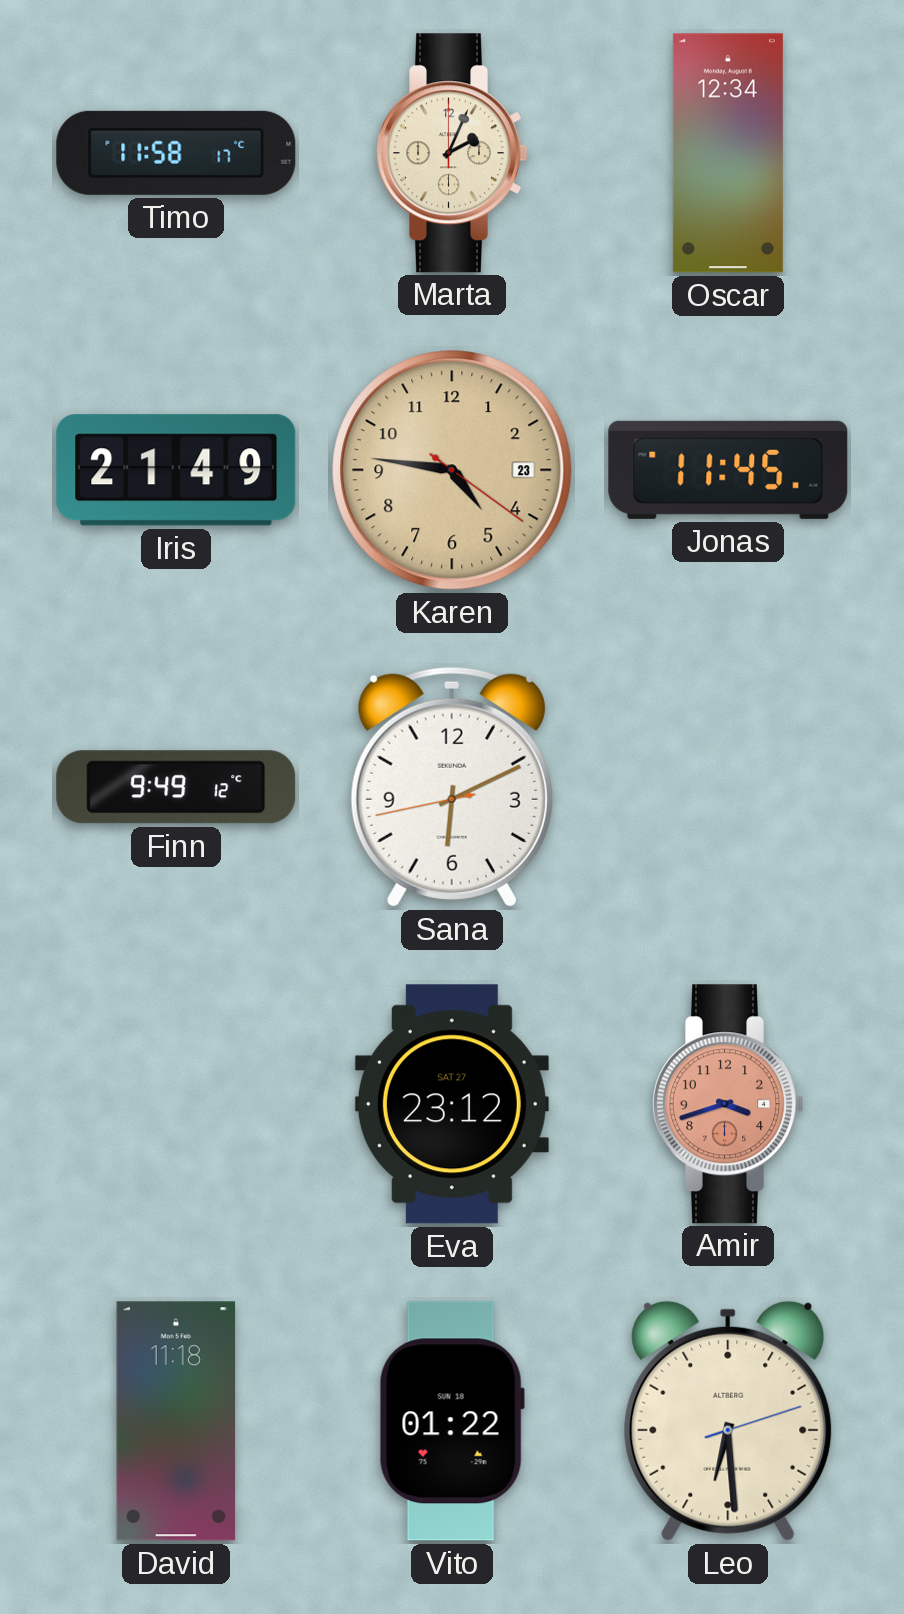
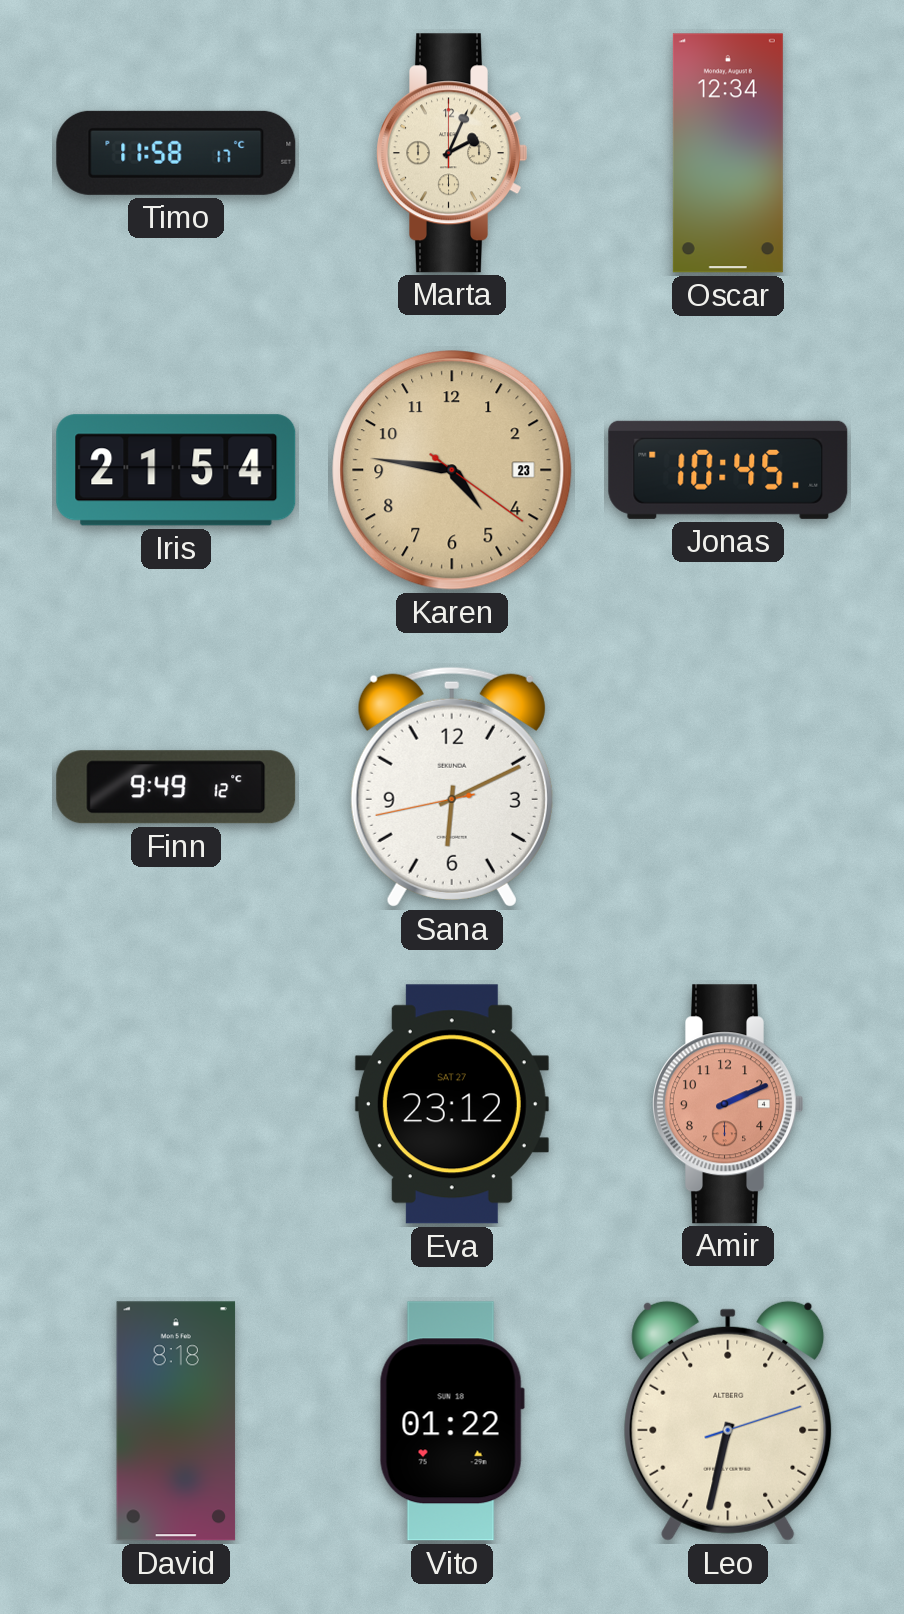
Iris: 21:49 -> 21:54 (176, 470)
Jonas: 11:45 -> 10:45 (728, 470)
Amir: 3:42 -> 2:11 (728, 1104)
David: 11:18 -> 8:18 (176, 1421)
Leo: 6:29 -> 6:32 (728, 1421)
